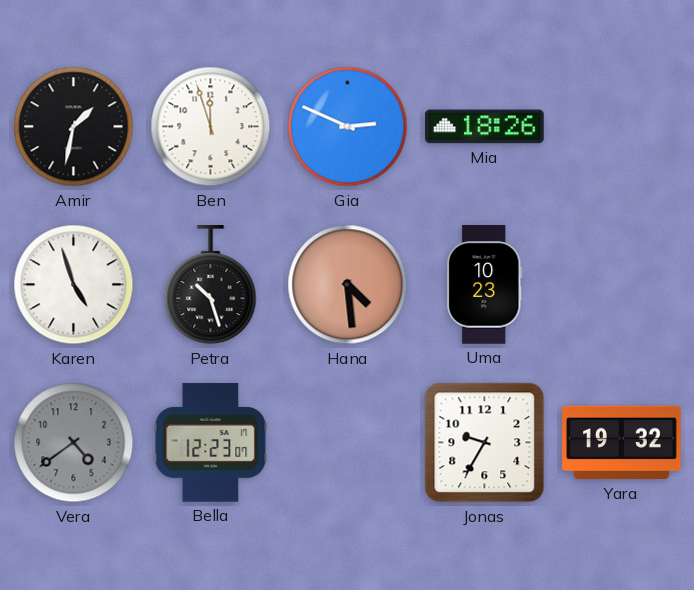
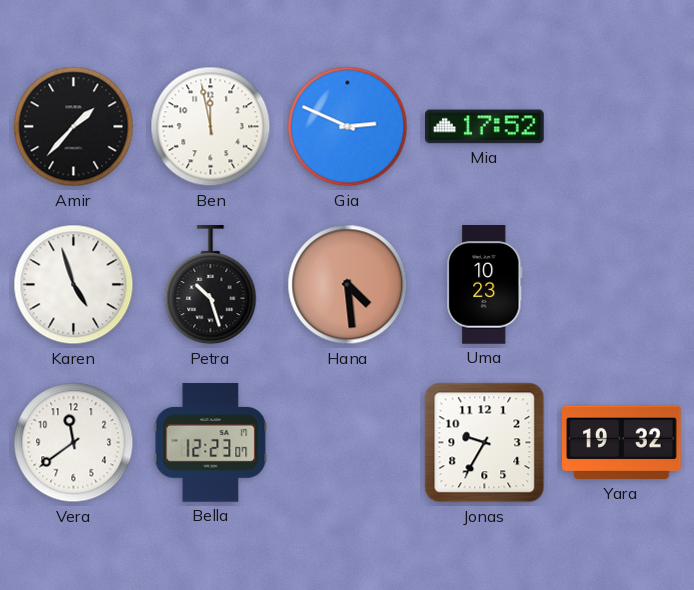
Amir: 1:32 -> 1:37 (74, 127)
Ben: 11:57 -> 11:58 (211, 127)
Mia: 18:26 -> 17:52 (485, 127)
Vera: 4:39 -> 11:39 (74, 443)
Vera dial: grey -> white (74, 443)
